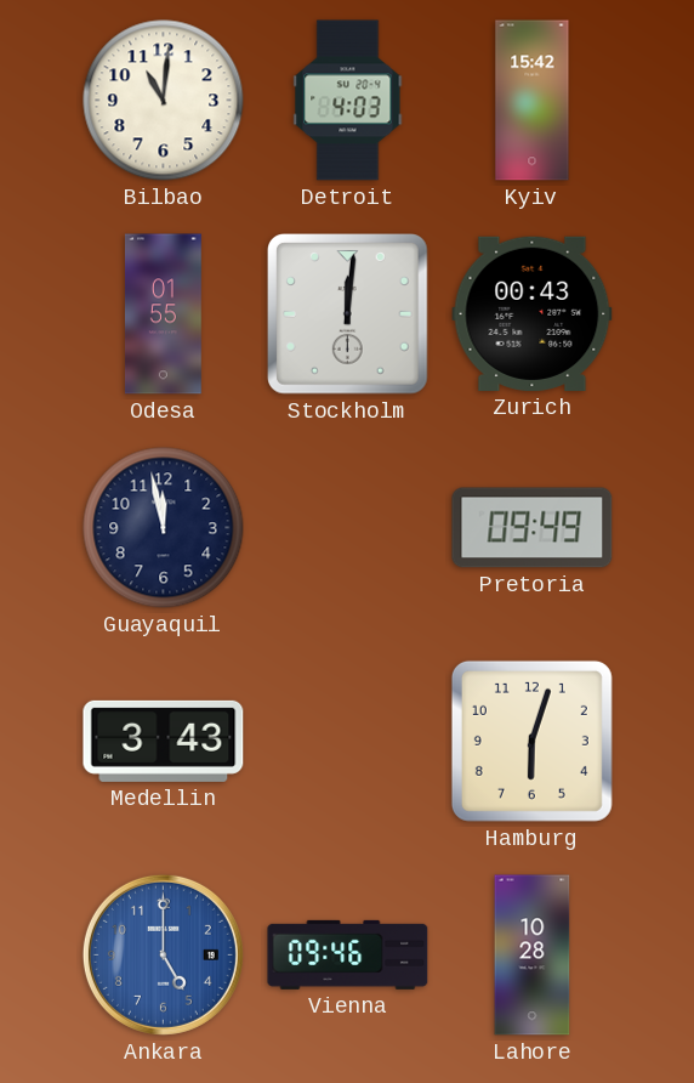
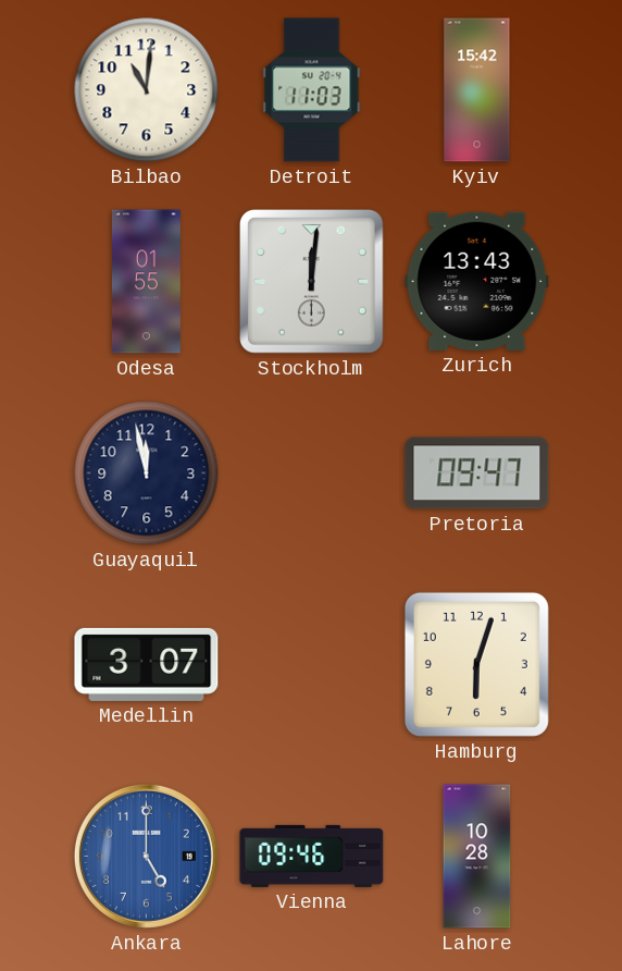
Detroit: 4:03 -> 11:03 (312, 90)
Zurich: 00:43 -> 13:43 (477, 281)
Pretoria: 09:49 -> 09:47 (477, 474)
Medellin: 3:43 -> 3:07 (147, 664)
